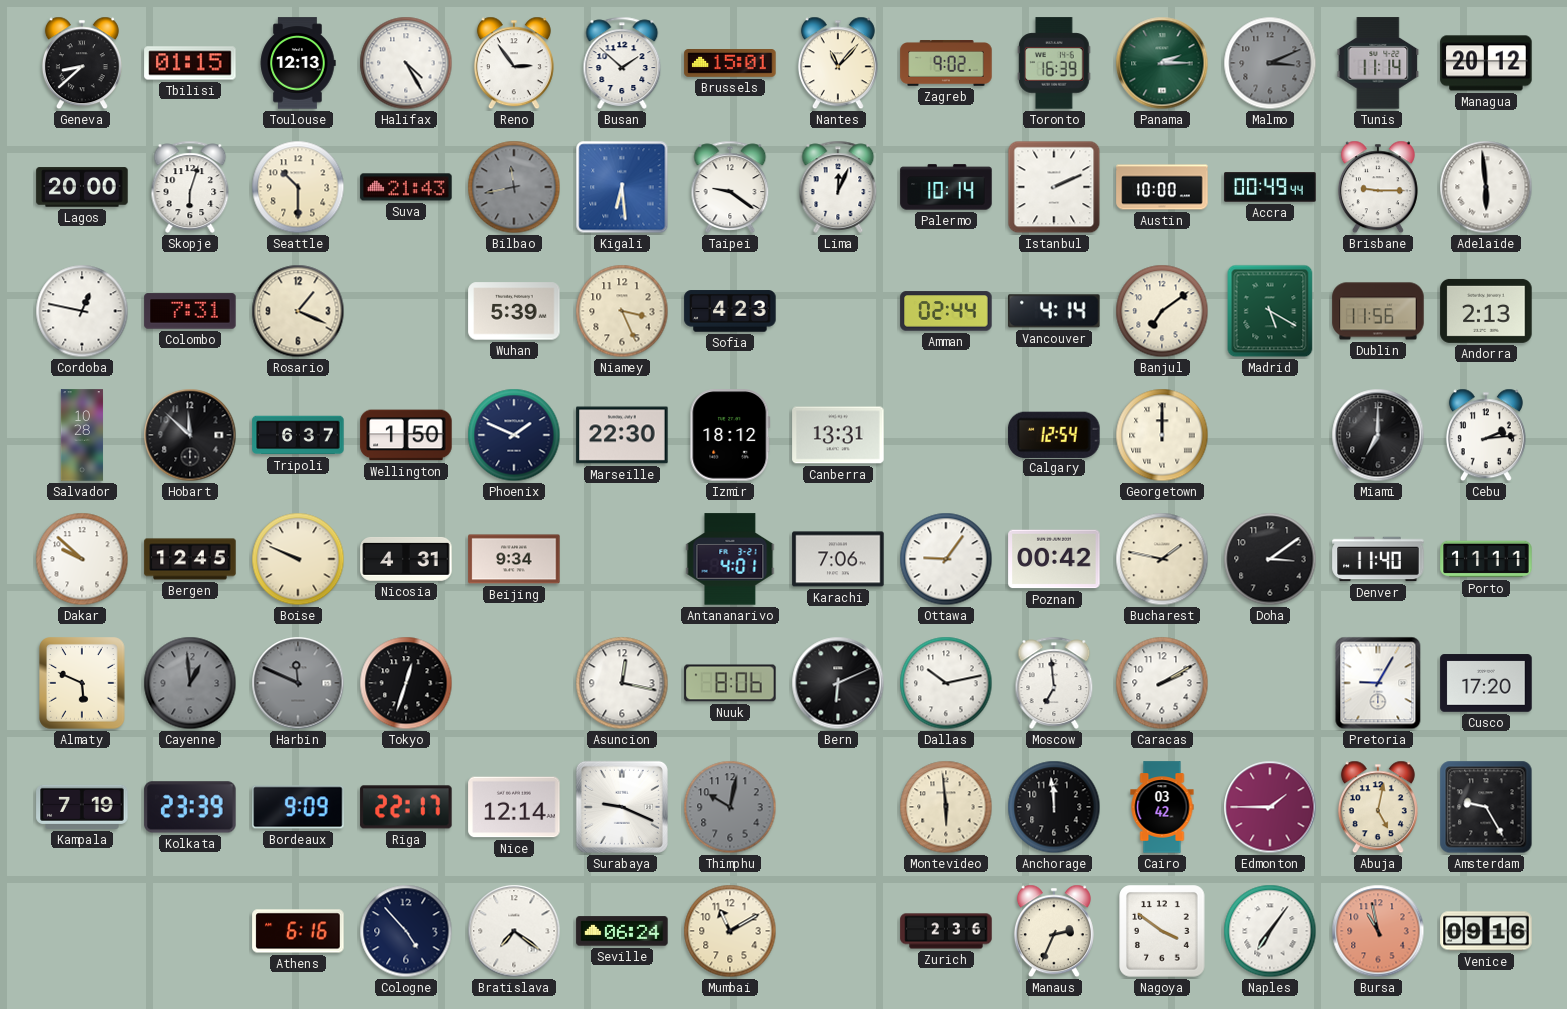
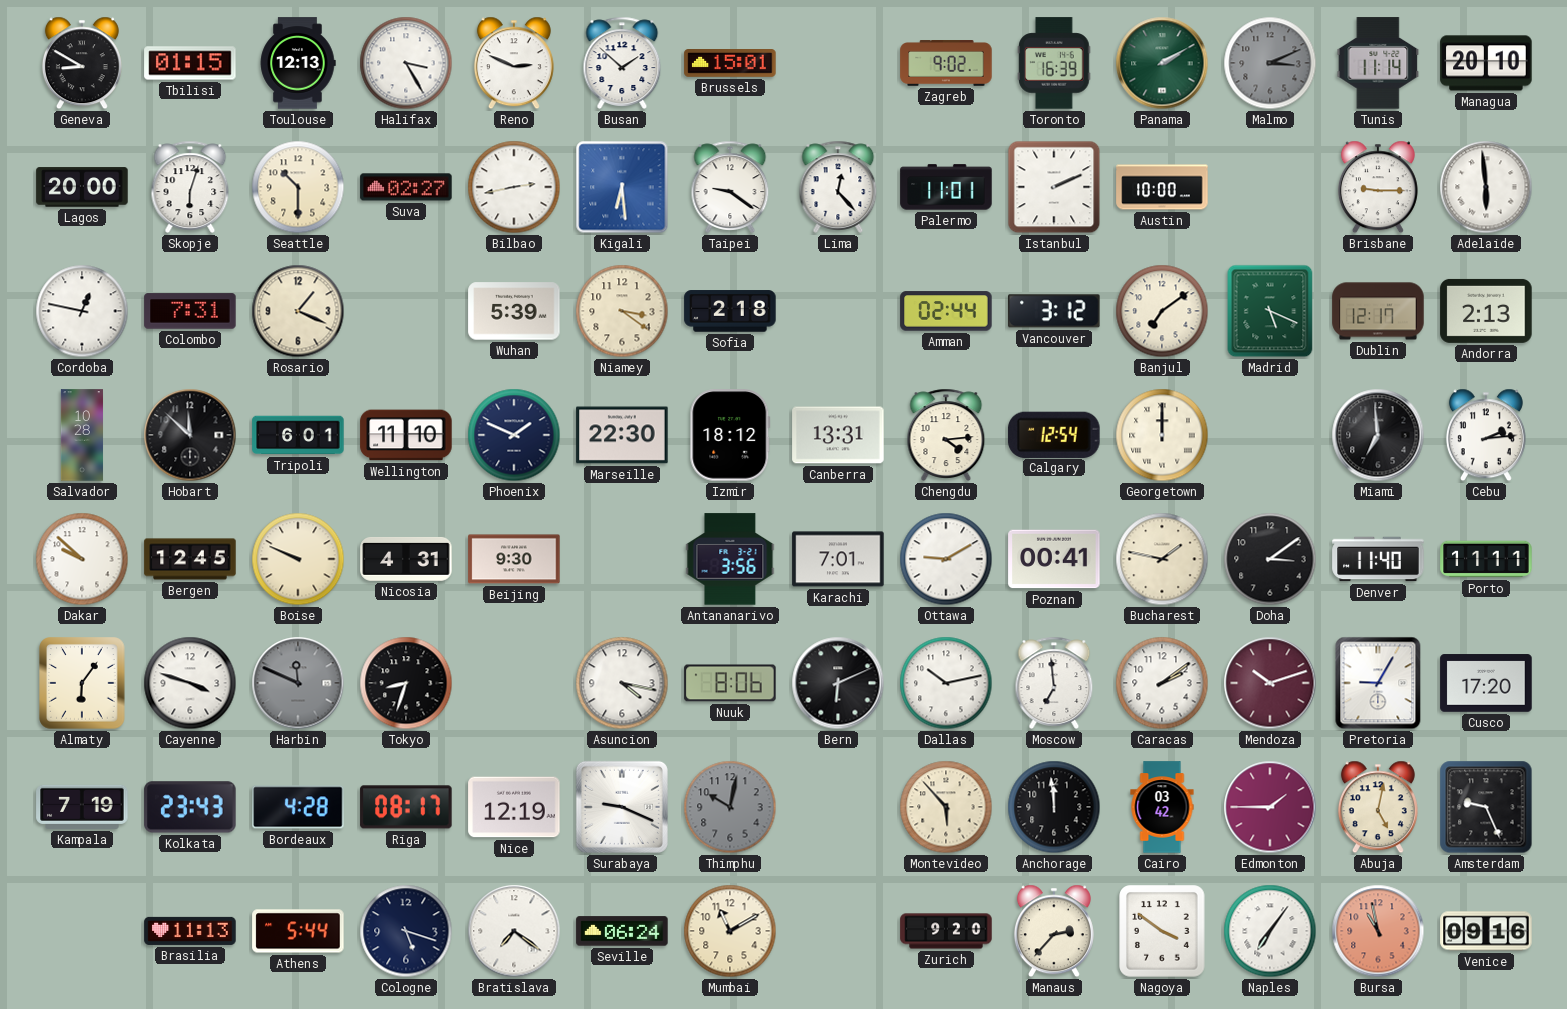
Geneva: 8:38 -> 8:50 (82, 63)
Halifax: 4:25 -> 3:25 (406, 63)
Reno: 2:54 -> 2:49 (514, 63)
Nantes: 11:07 -> none (838, 63)
Panama: 2:15 -> 2:10 (1162, 63)
Managua: 20:12 -> 20:10 (1486, 63)
Suva: 21:43 -> 02:27 (406, 187)
Bilbao: 11:43 -> 2:43 (514, 187)
Bilbao dial: grey -> white (514, 187)
Lima: 12:04 -> 12:23 (838, 187)
Palermo: 10:14 -> 11:01 (946, 187)
Accra: 00:49 -> none (1270, 187)
Niamey: 3:26 -> 3:21 (622, 311)
Sofia: 4:23 -> 2:18 (730, 311)
Vancouver: 4:14 -> 3:12 (1054, 311)
Madrid: 5:20 -> 5:19 (1270, 311)
Dublin: 11:56 -> 12:17 (1378, 311)
Tripoli: 6:37 -> 6:01 (298, 435)
Wellington: 1:50 -> 11:10 (406, 435)
Chengdu: none -> 4:14 (946, 435)
Miami: 7:00 -> 6:59 (1378, 435)
Beijing: 9:34 -> 9:30 (514, 559)
Antananarivo: 4:01 -> 3:56 (730, 559)
Karachi: 7:06 -> 7:01 (838, 559)
Ottawa: 9:06 -> 9:10 (946, 559)
Poznan: 00:42 -> 00:41 (1054, 559)
Almaty: 5:49 -> 6:06 (82, 683)
Cayenne: 12:59 -> 3:48 (190, 683)
Cayenne dial: grey -> white (190, 683)
Tokyo: 12:33 -> 8:33 (406, 683)
Asuncion: 12:17 -> 4:17 (622, 683)
Caracas: 2:10 -> 2:09 (1162, 683)
Mendoza: none -> 10:12 (1270, 683)
Kolkata: 23:39 -> 23:43 (190, 807)
Bordeaux: 9:09 -> 4:28 (298, 807)
Riga: 22:17 -> 08:17 (406, 807)
Nice: 12:14 -> 12:19 (514, 807)
Montevideo: 5:59 -> 5:53 (946, 807)
Amsterdam: 9:25 -> 9:26 (1486, 807)
Brasilia: none -> 11:13 (190, 931)
Athens: 6:16 -> 5:44 (298, 931)
Cologne: 4:53 -> 5:18 (406, 931)
Zurich: 2:36 -> 9:20 (946, 931)
Manaus: 2:34 -> 2:37 (1054, 931)
